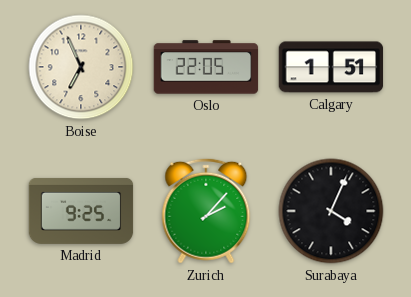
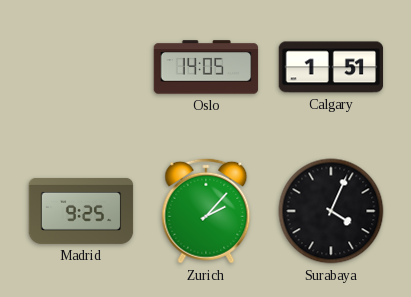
Boise: 6:56 -> none (81, 67)
Oslo: 22:05 -> 14:05 (206, 67)
